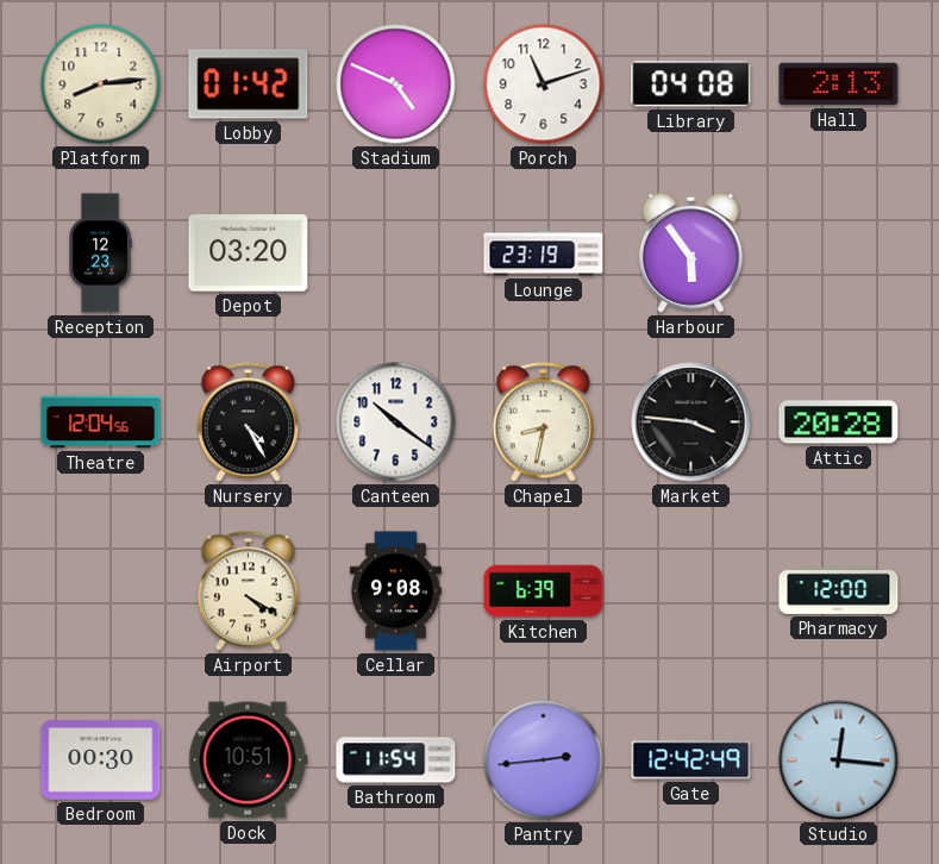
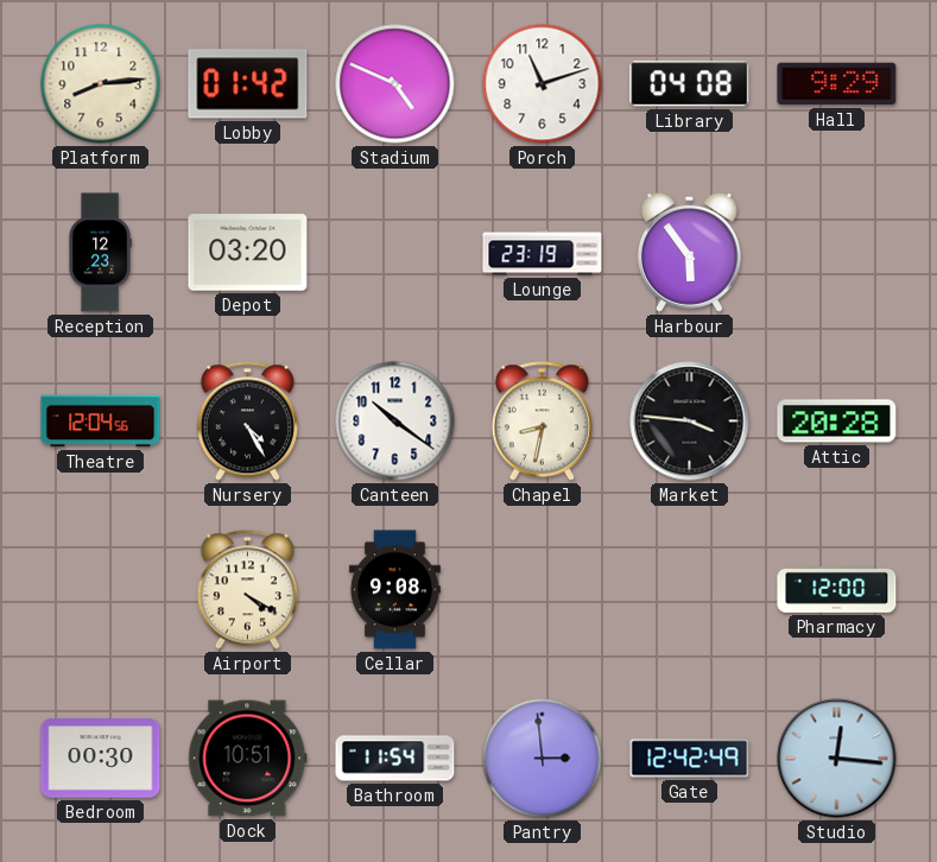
Hall: 2:13 -> 9:29 (837, 84)
Kitchen: 6:39 -> none (544, 591)
Pantry: 2:44 -> 2:59 (543, 759)
